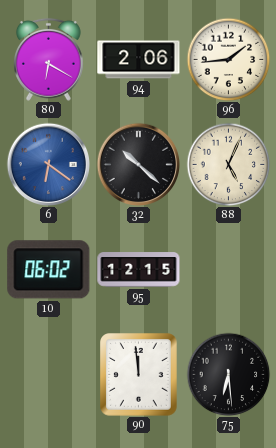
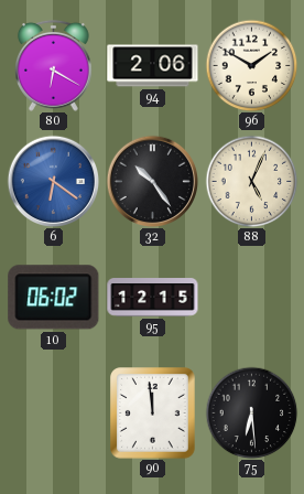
96: 1:44 -> 1:50 (251, 65)
32: 10:22 -> 10:24 (152, 181)
